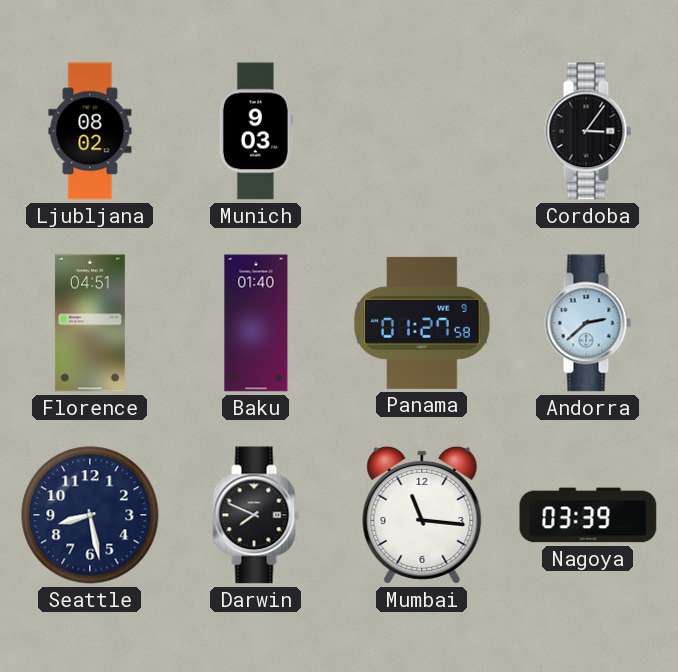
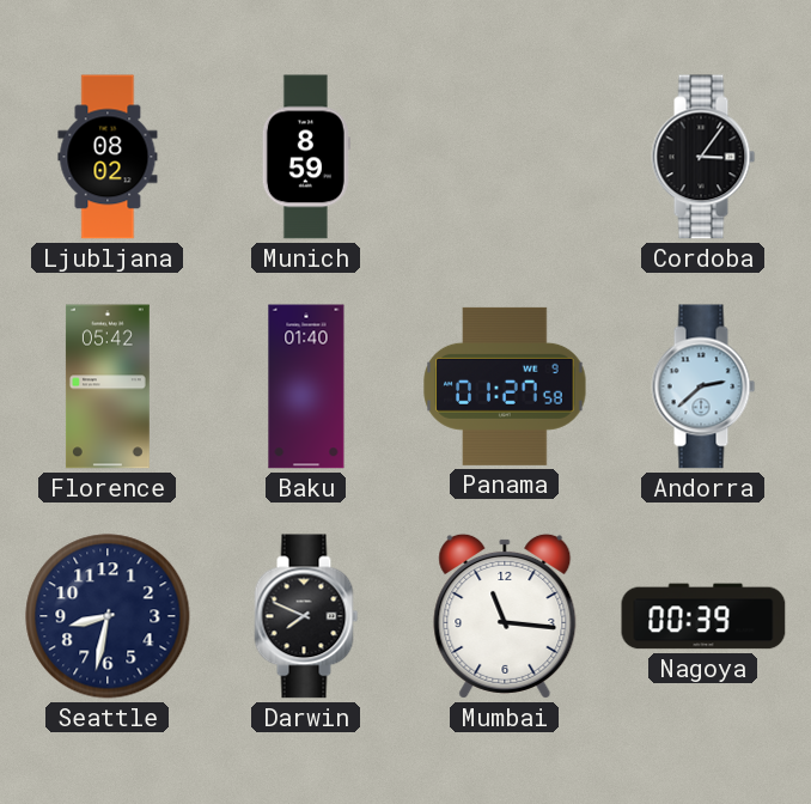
Munich: 9:03 -> 8:59 (306, 157)
Florence: 04:51 -> 05:42 (108, 386)
Seattle: 8:28 -> 8:32 (108, 616)
Nagoya: 03:39 -> 00:39 (703, 616)
